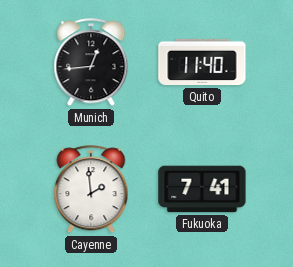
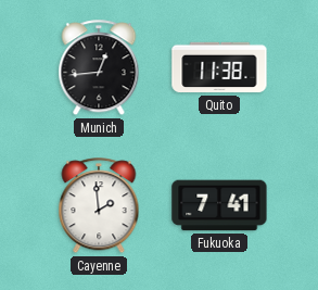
Quito: 11:40 -> 11:38 (219, 67)
